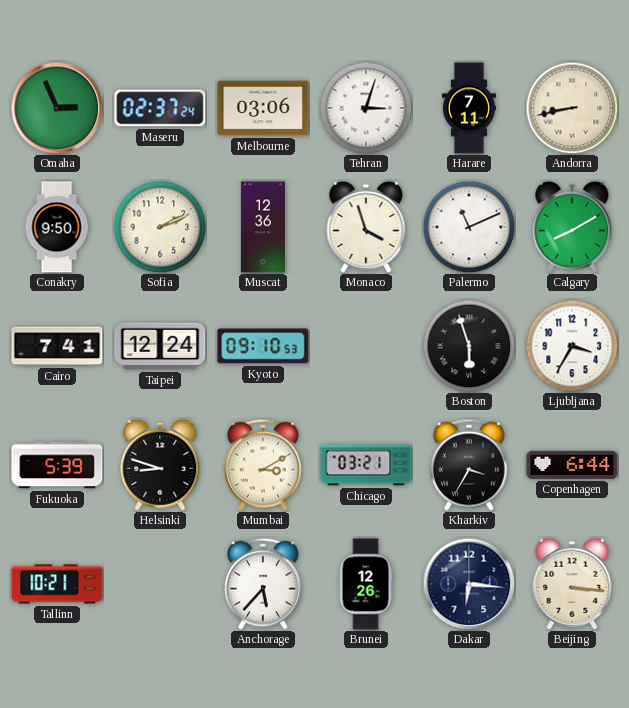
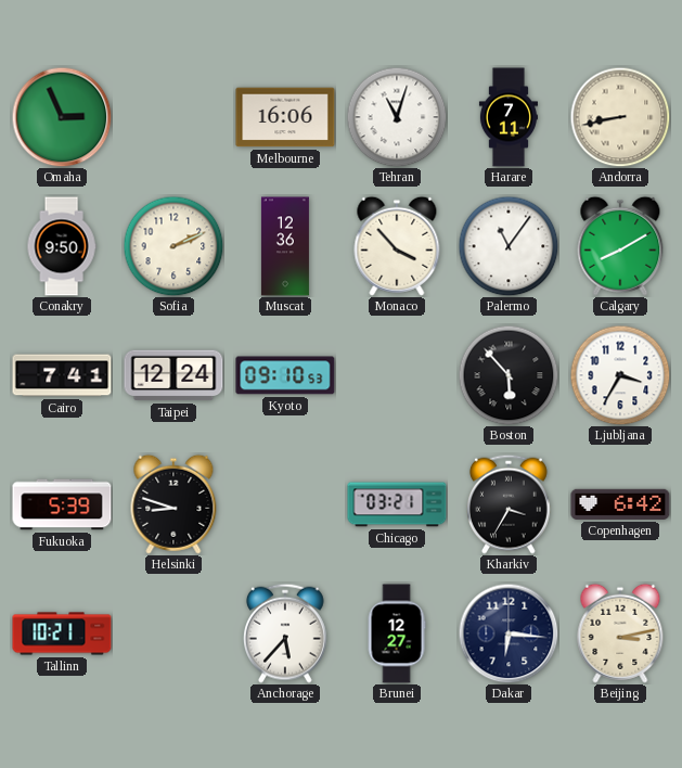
Maseru: 02:37 -> none (160, 108)
Melbourne: 03:06 -> 16:06 (285, 117)
Tehran: 3:03 -> 11:03 (397, 117)
Monaco: 3:57 -> 3:53 (397, 246)
Palermo: 11:11 -> 11:06 (509, 246)
Boston: 5:57 -> 5:53 (509, 375)
Mumbai: 3:10 -> none (264, 465)
Copenhagen: 6:44 -> 6:42 (620, 504)
Brunei: 12:26 -> 12:27 (397, 633)
Beijing: 3:16 -> 3:13 (620, 633)
